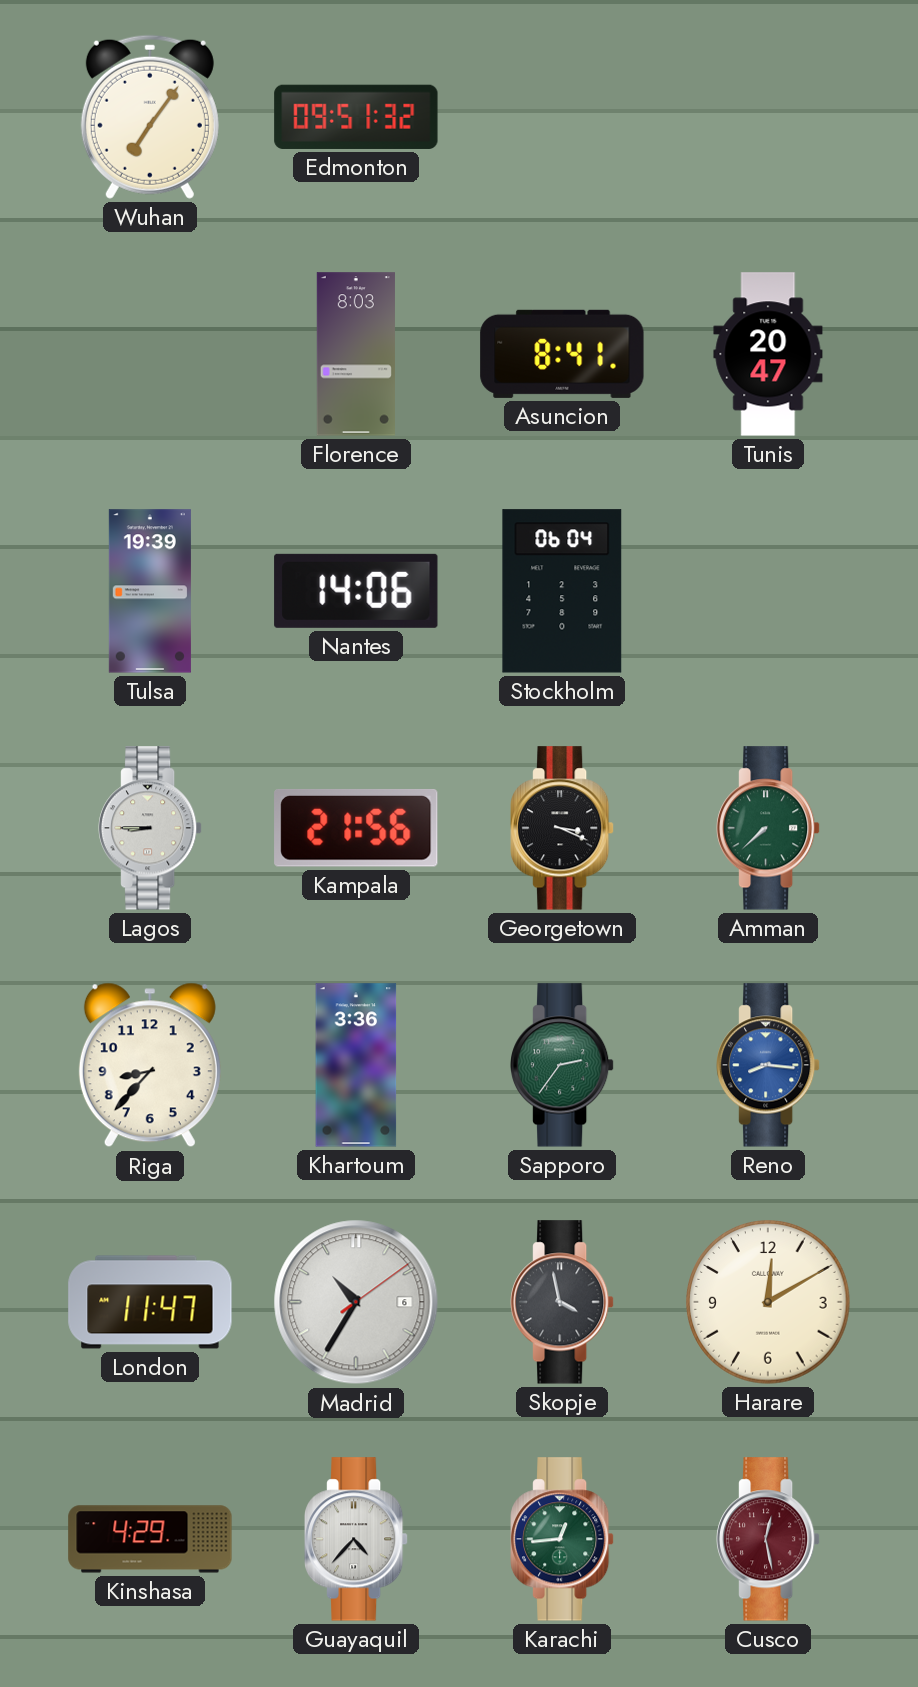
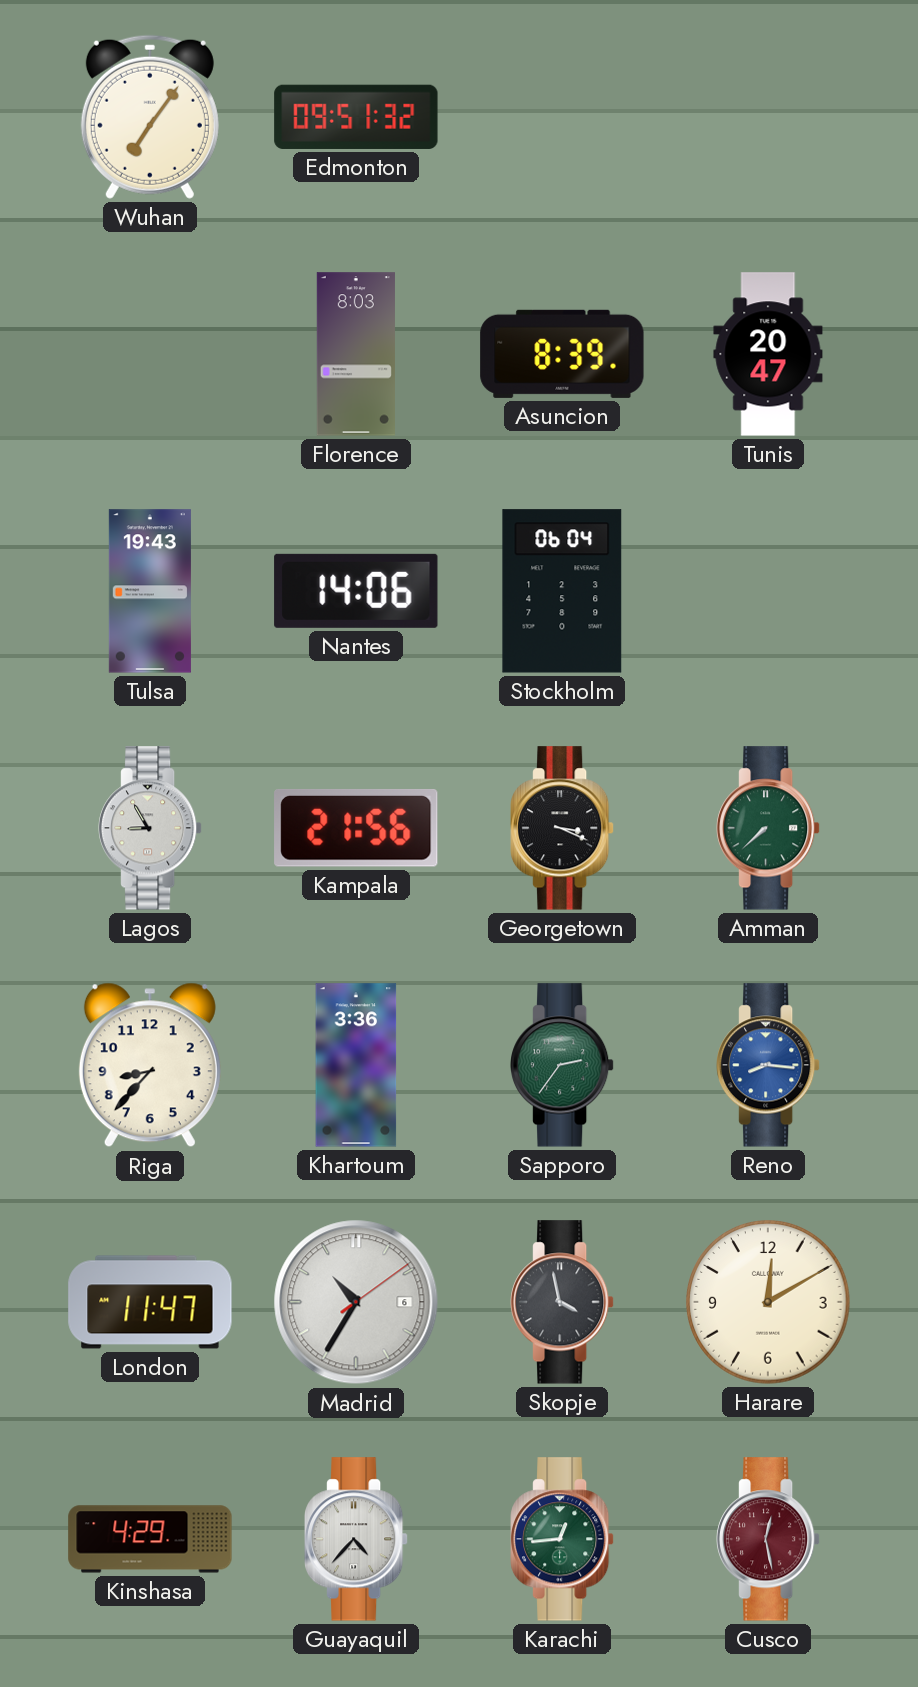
Asuncion: 8:41 -> 8:39 (562, 354)
Tulsa: 19:39 -> 19:43 (150, 591)
Lagos: 8:45 -> 8:55 (151, 828)
